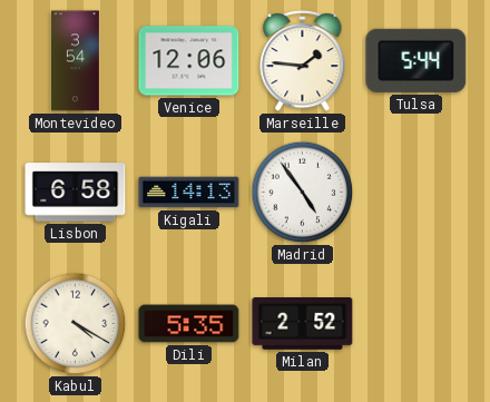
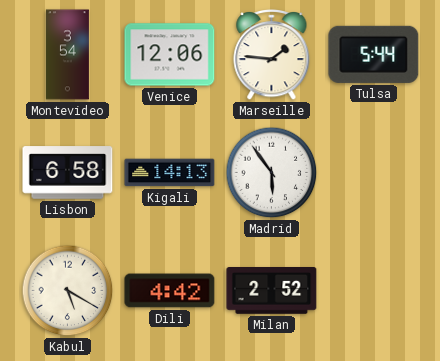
Madrid: 4:54 -> 5:54 (272, 173)
Kabul: 4:20 -> 5:20 (68, 291)
Dili: 5:35 -> 4:42 (170, 291)
